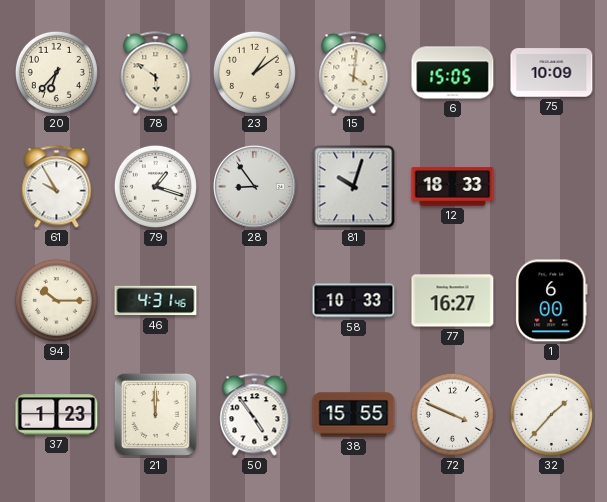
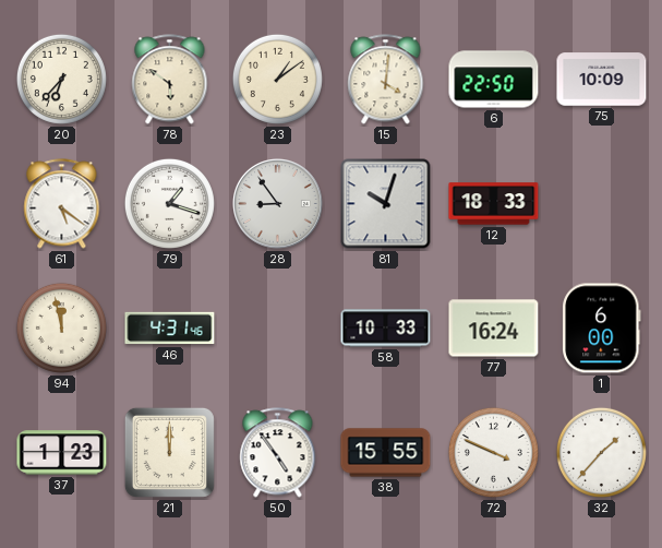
6: 15:05 -> 22:50 (494, 80)
61: 9:55 -> 5:21 (62, 204)
94: 10:15 -> 11:58 (61, 327)
77: 16:27 -> 16:24 (494, 329)
